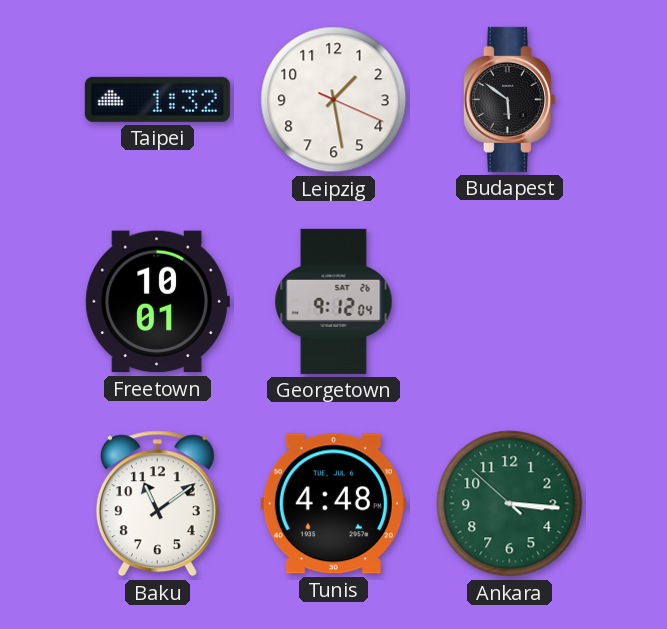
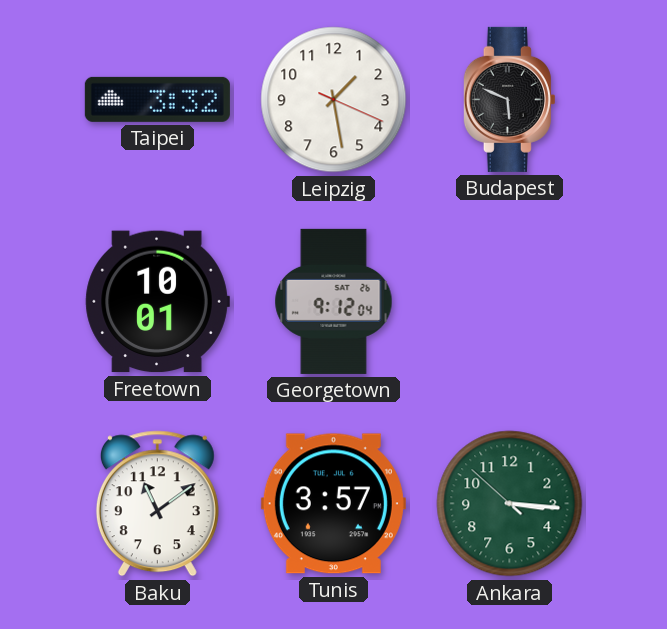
Taipei: 1:32 -> 3:32 (157, 99)
Budapest: 5:51 -> 5:49 (509, 99)
Tunis: 4:48 -> 3:57 (333, 504)
